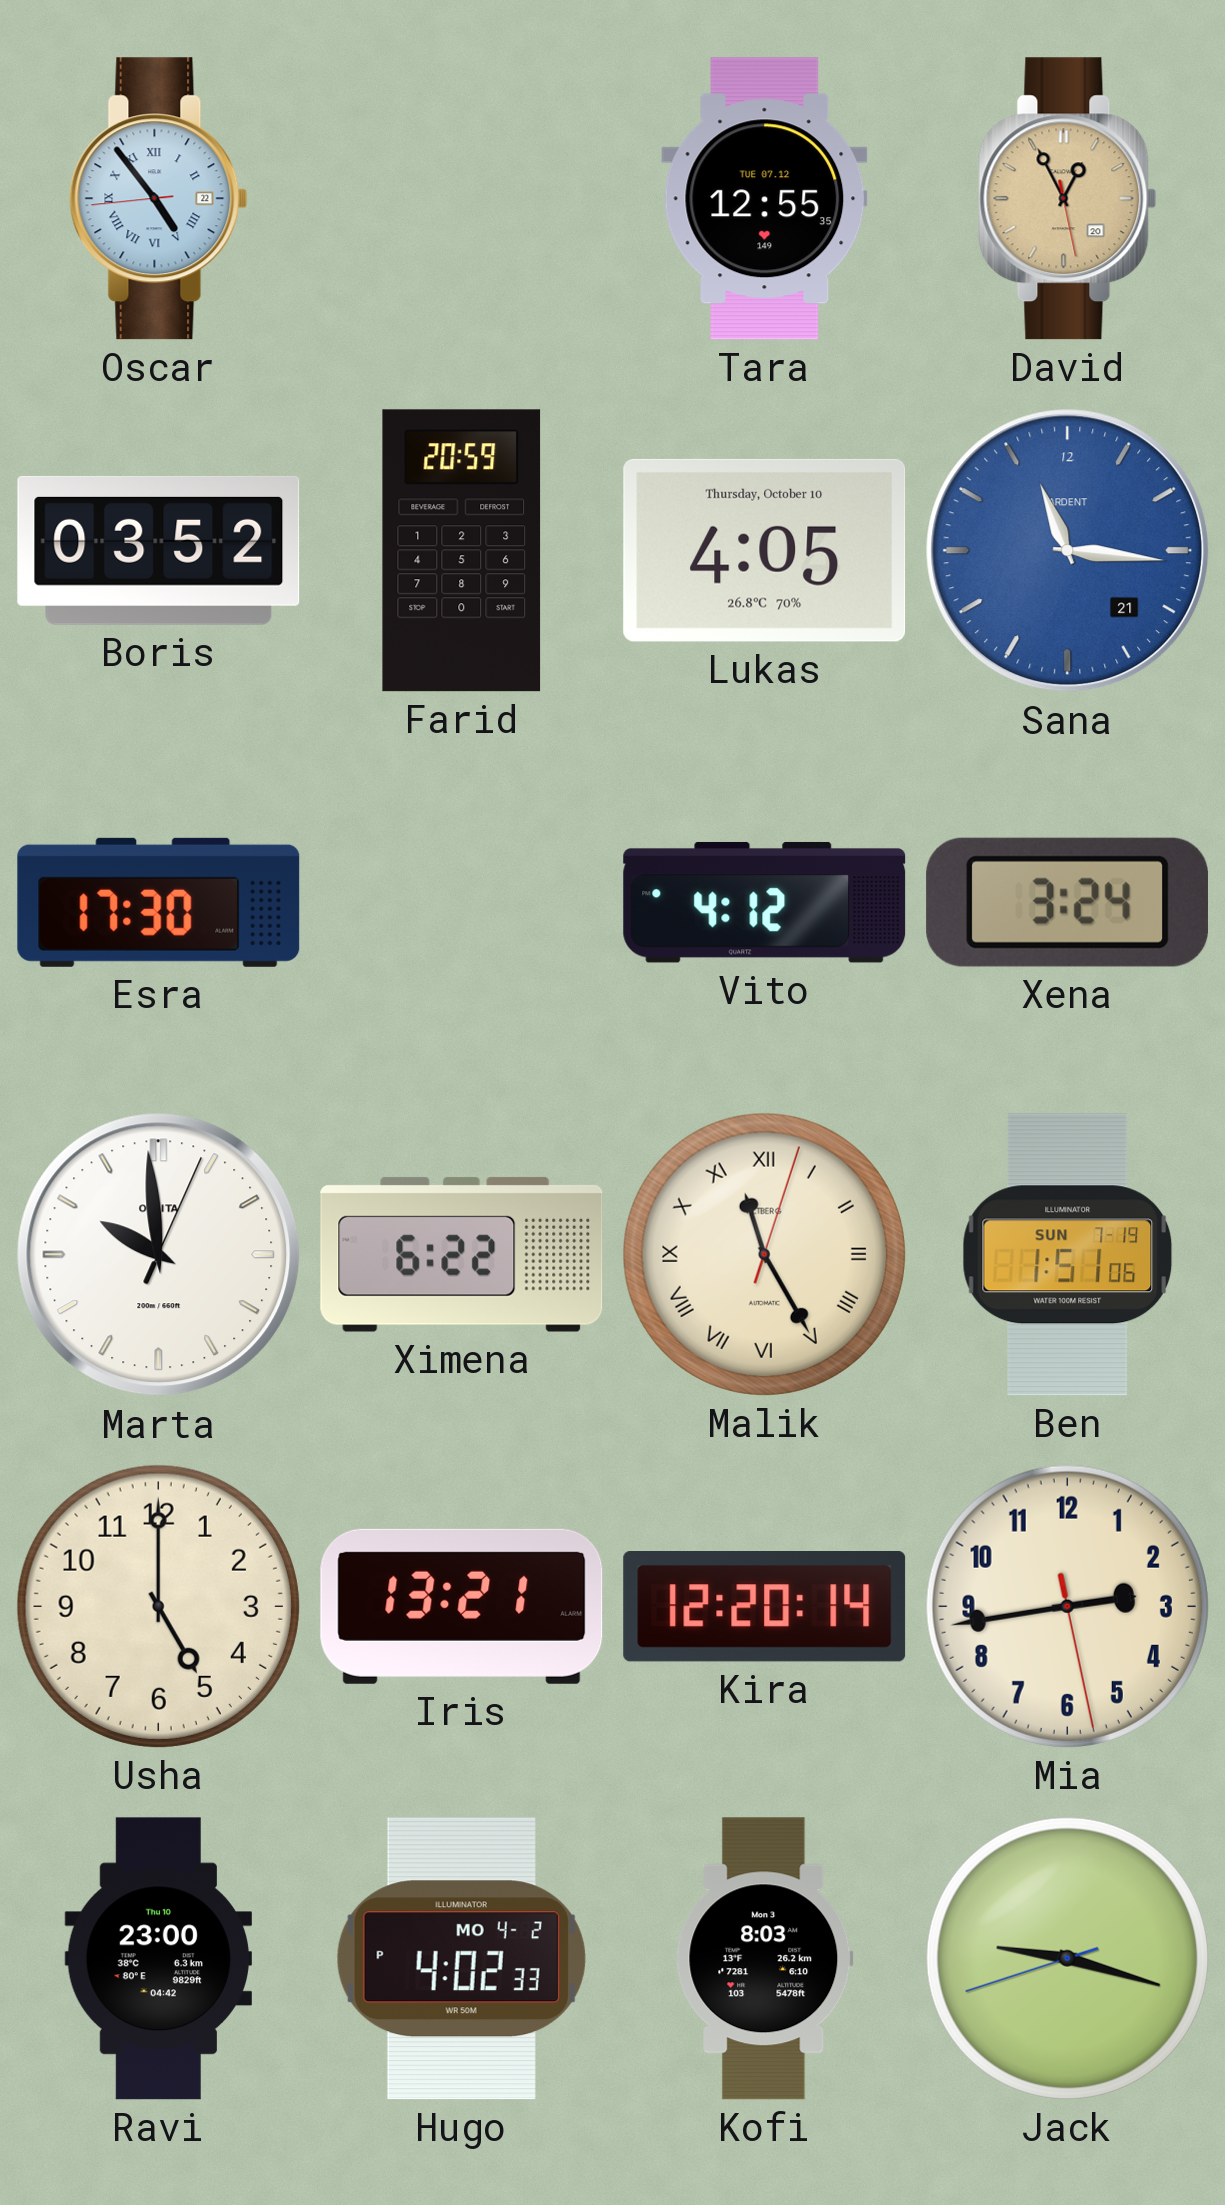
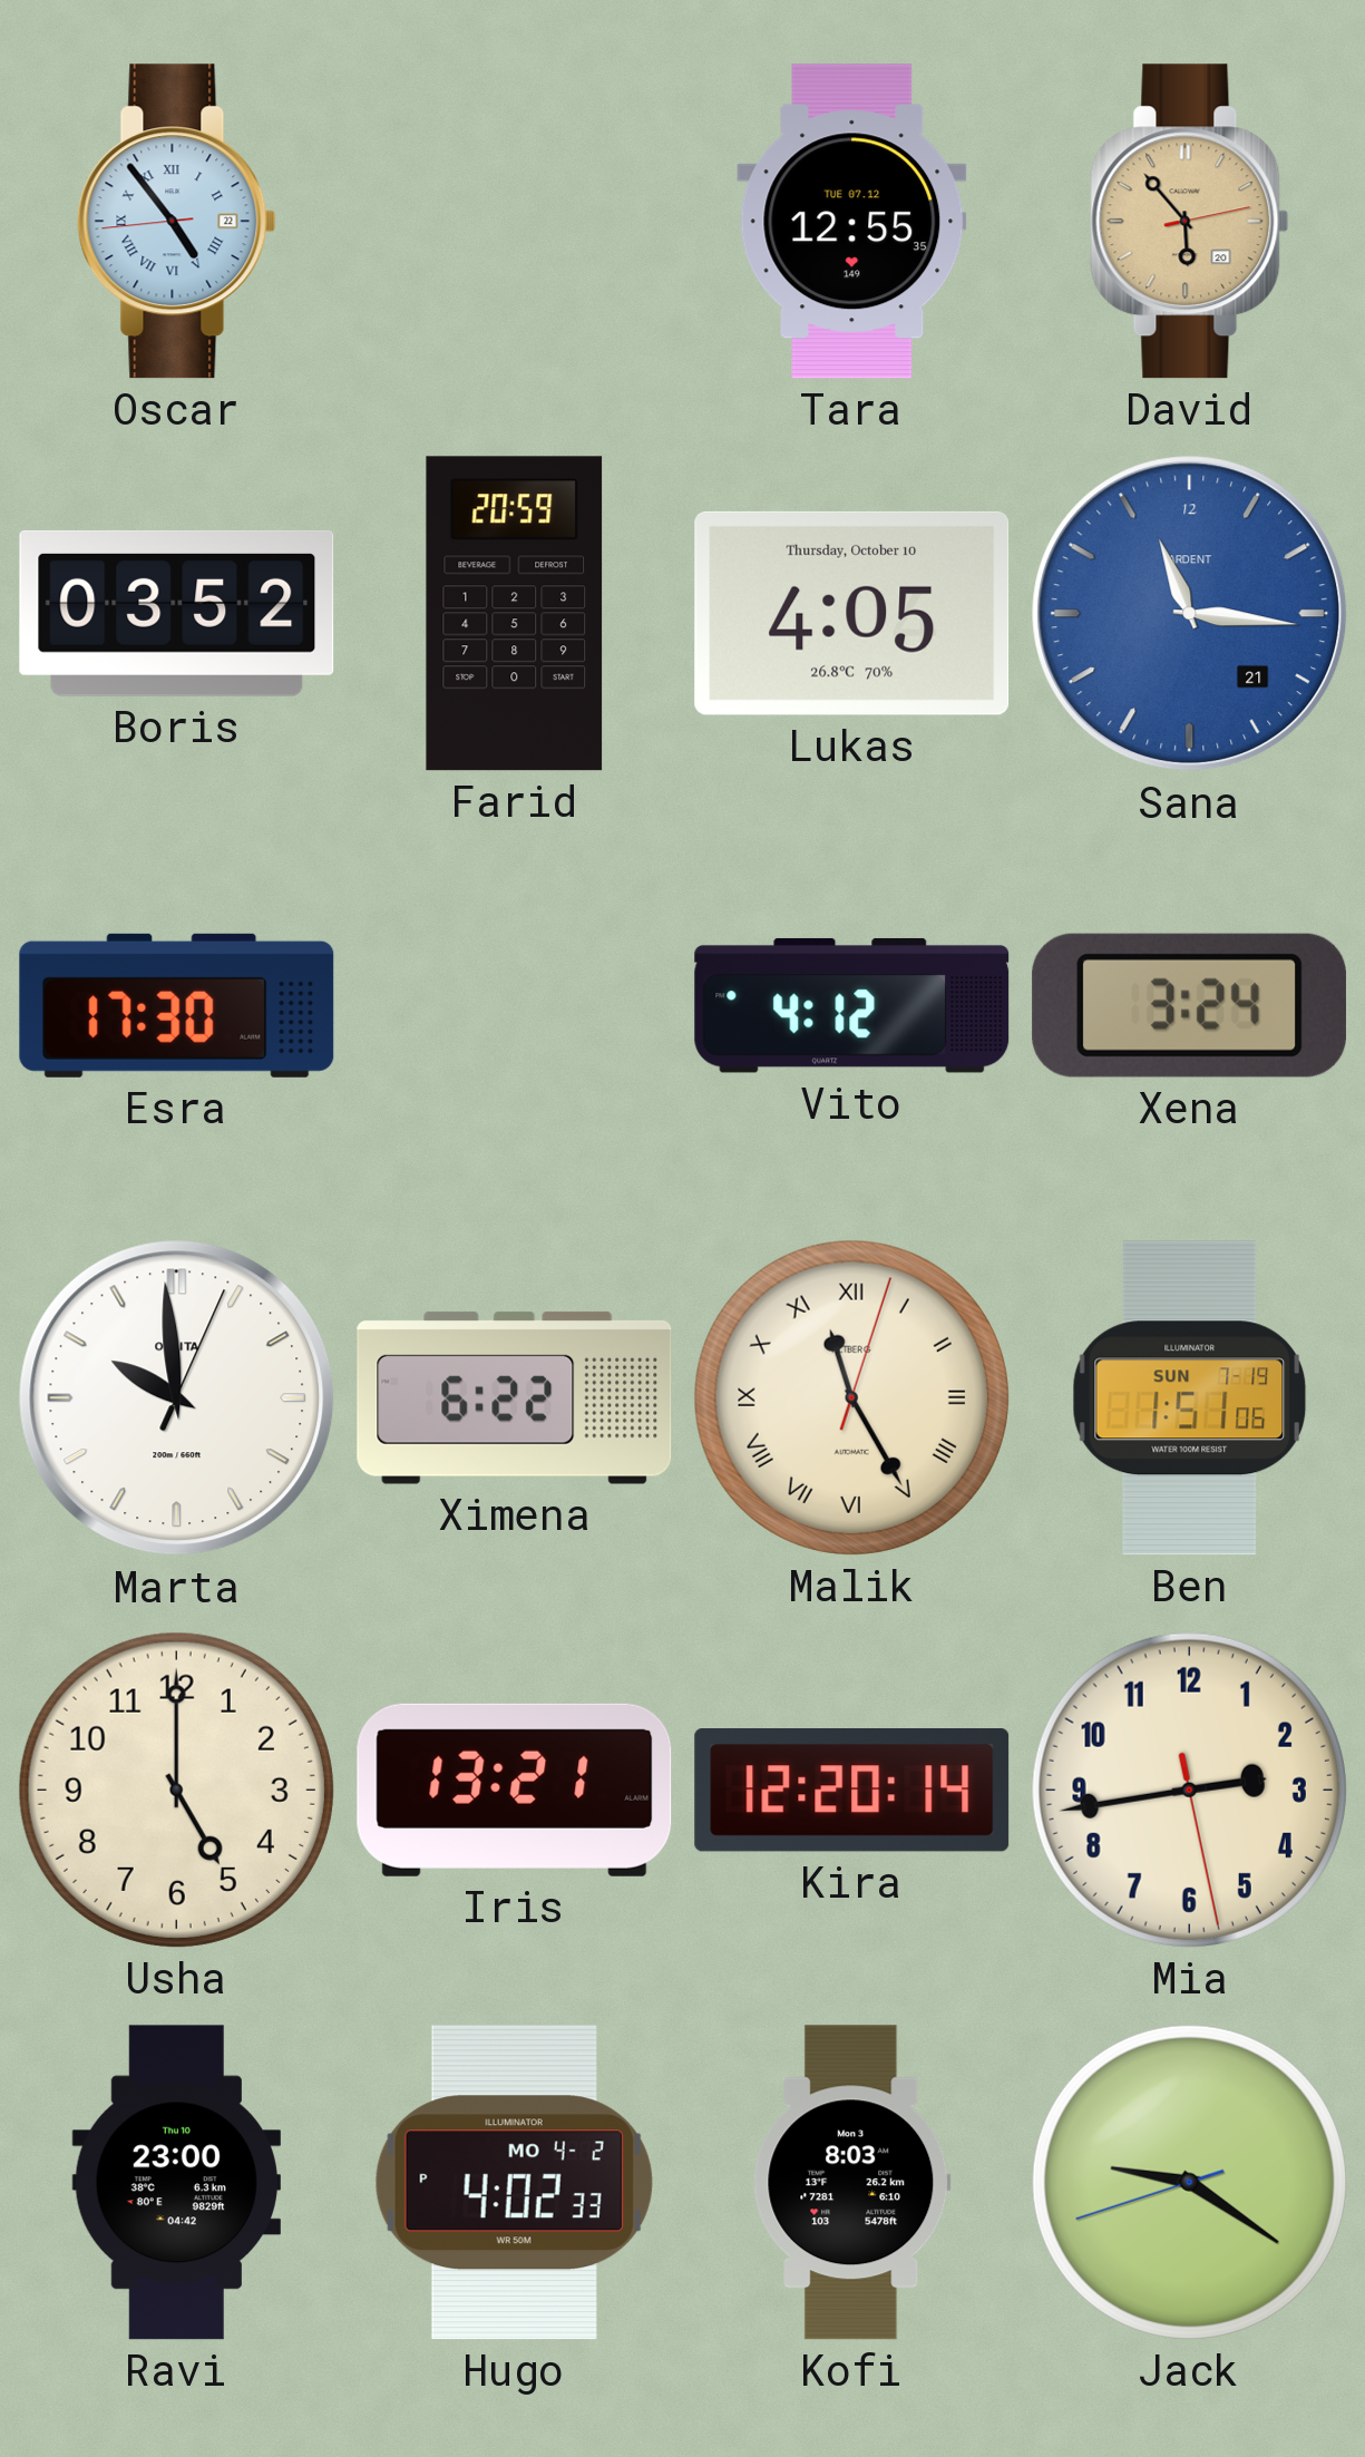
David: 12:55 -> 5:53 (1190, 222)
Jack: 9:17 -> 9:20 (1189, 2182)
